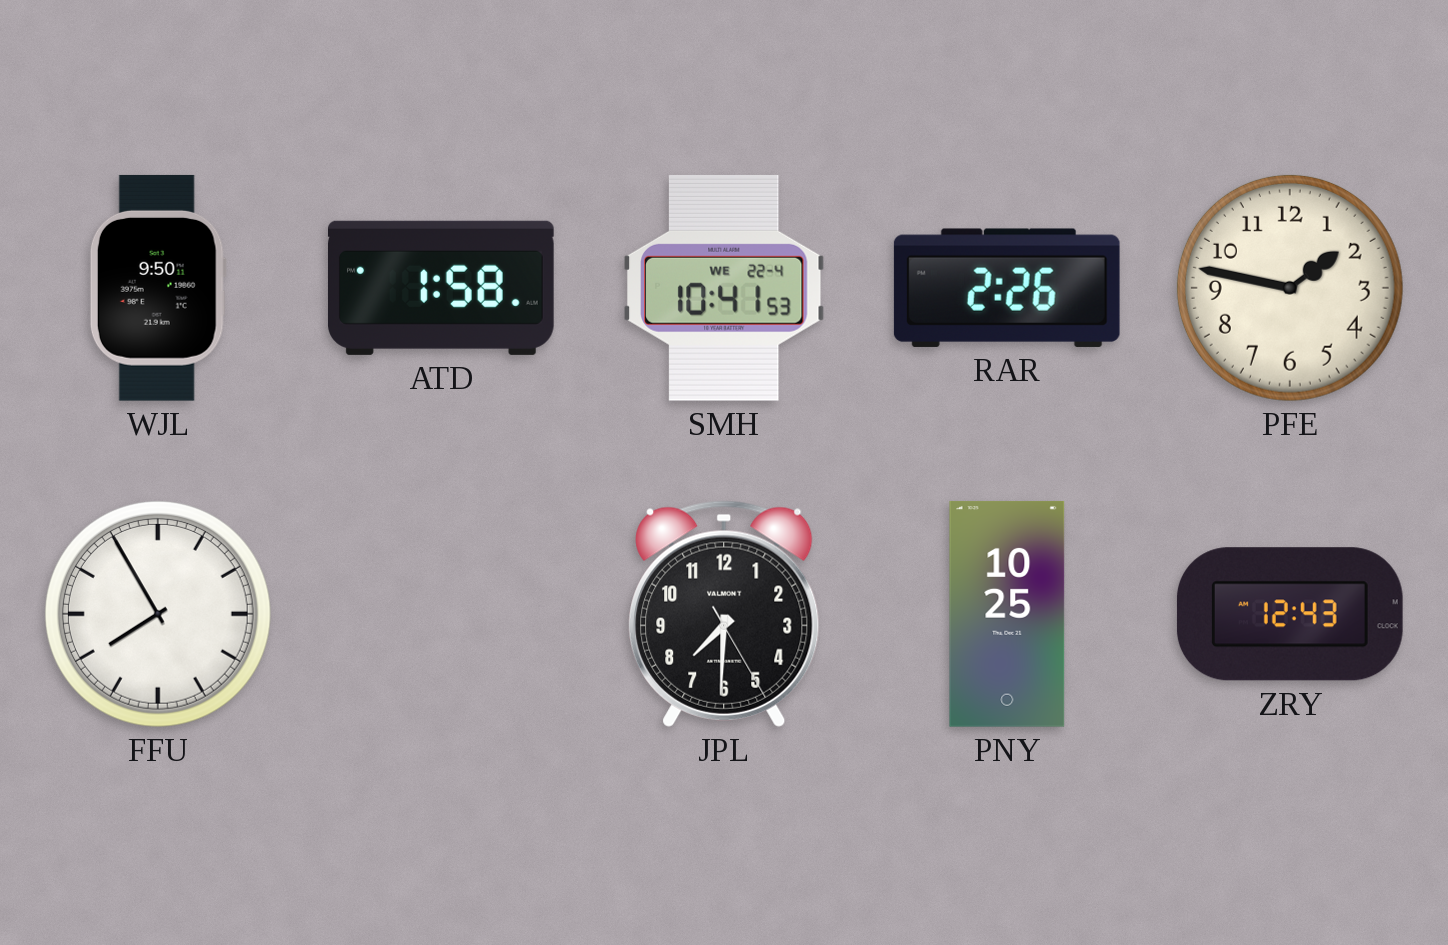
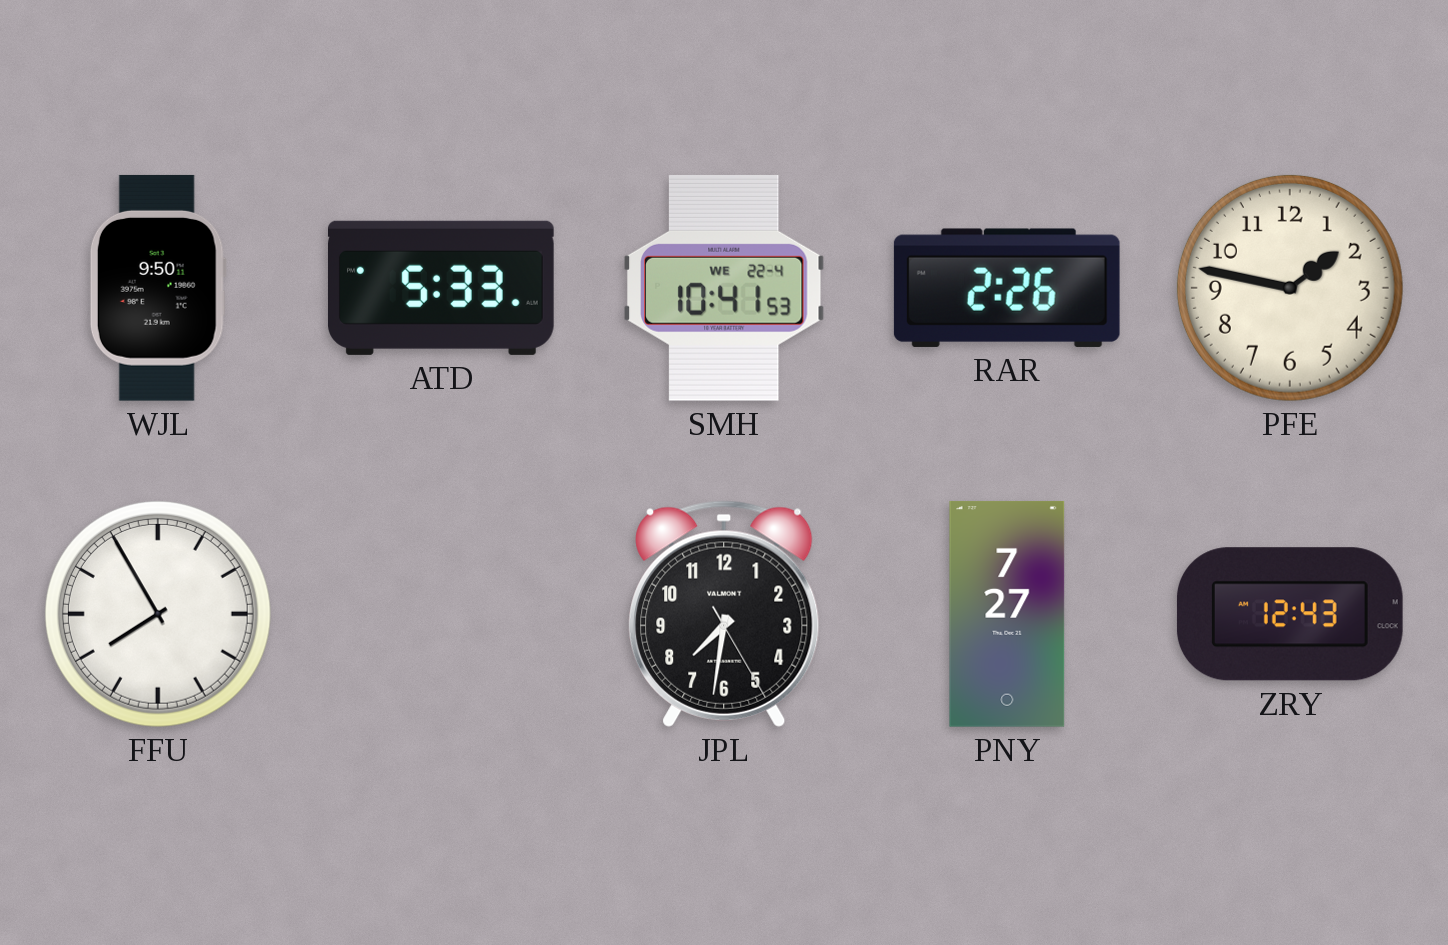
ATD: 1:58 -> 5:33 (441, 288)
JPL: 7:30 -> 7:31 (724, 614)
PNY: 10:25 -> 7:27 (1007, 614)
